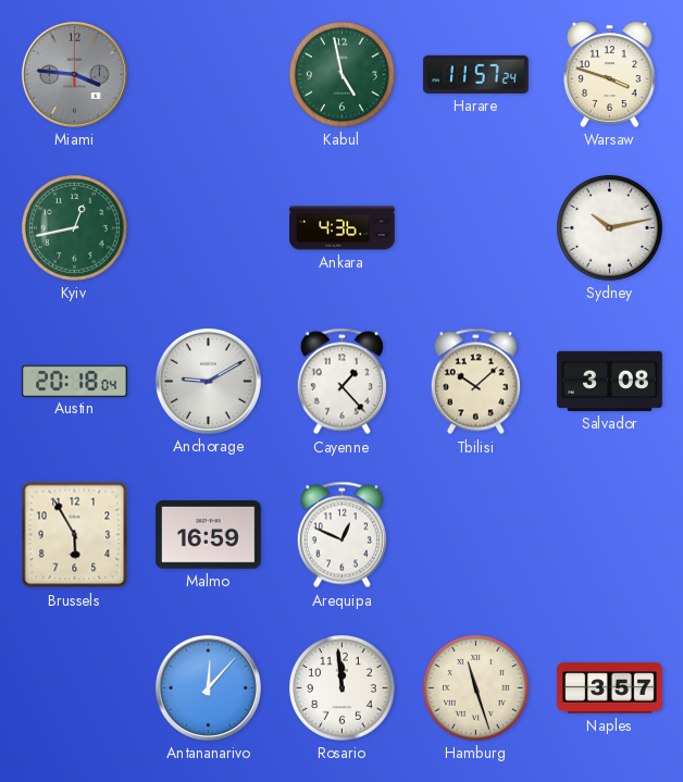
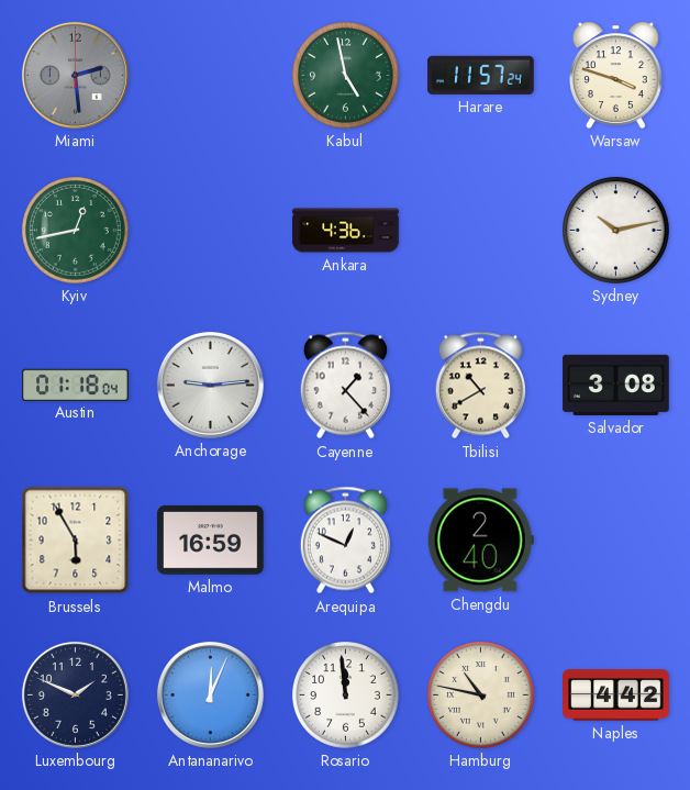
Miami: 3:46 -> 2:29 (75, 75)
Austin: 20:18 -> 01:18 (76, 385)
Anchorage: 9:10 -> 9:14 (210, 385)
Tbilisi: 10:08 -> 10:40 (480, 386)
Chengdu: none -> 2:40 (480, 541)
Luxembourg: none -> 1:49 (75, 694)
Antananarivo: 12:07 -> 12:04 (210, 694)
Hamburg: 11:27 -> 10:47 (481, 696)
Naples: 3:57 -> 4:42 (616, 696)
